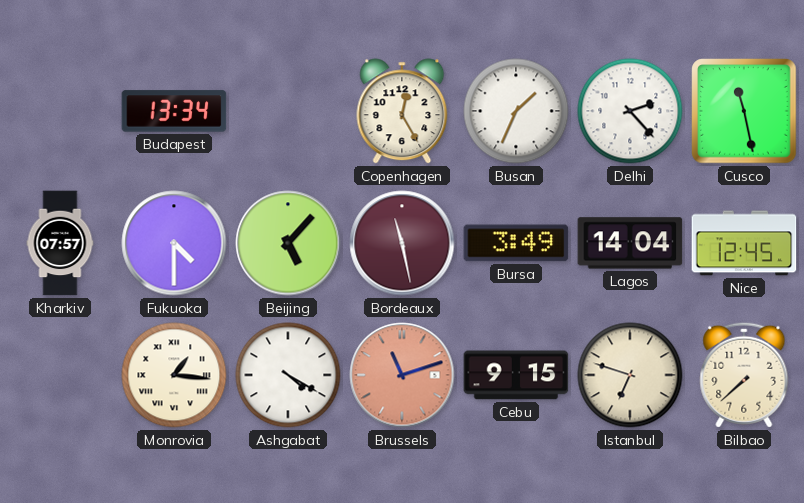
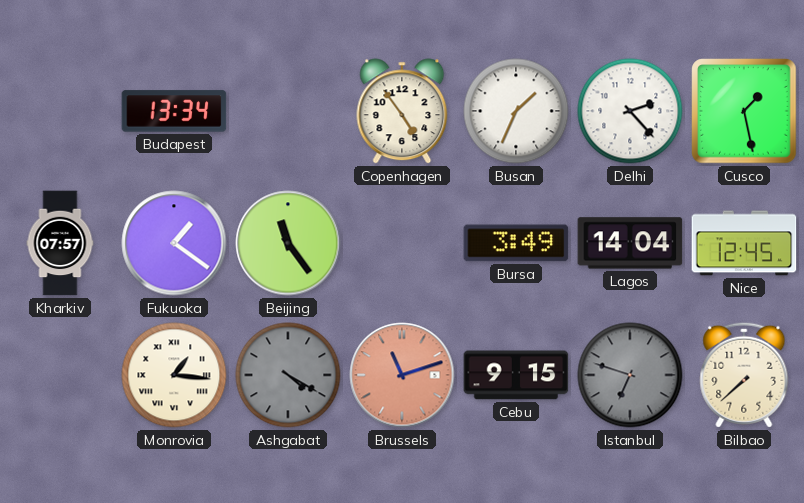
Copenhagen: 12:25 -> 4:54 (402, 111)
Cusco: 11:28 -> 1:28 (744, 111)
Fukuoka: 4:30 -> 1:21 (174, 243)
Beijing: 5:07 -> 11:24 (288, 243)
Bordeaux: 11:28 -> none (402, 243)
Ashgabat dial: white -> grey (288, 375)
Istanbul dial: cream -> grey (630, 375)
